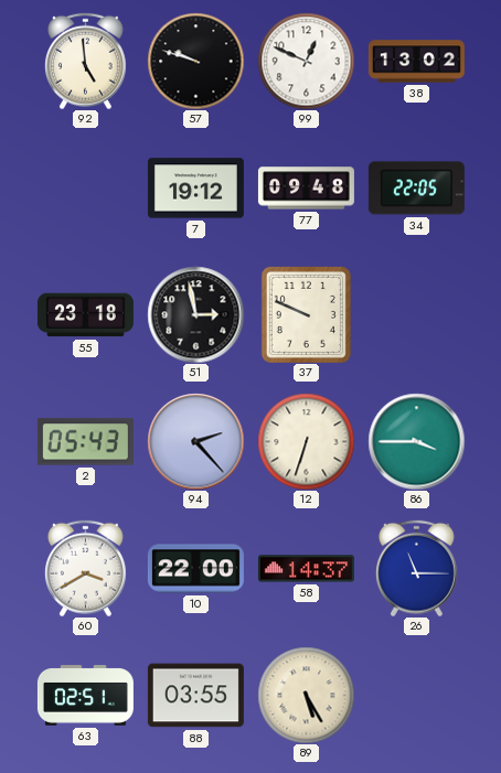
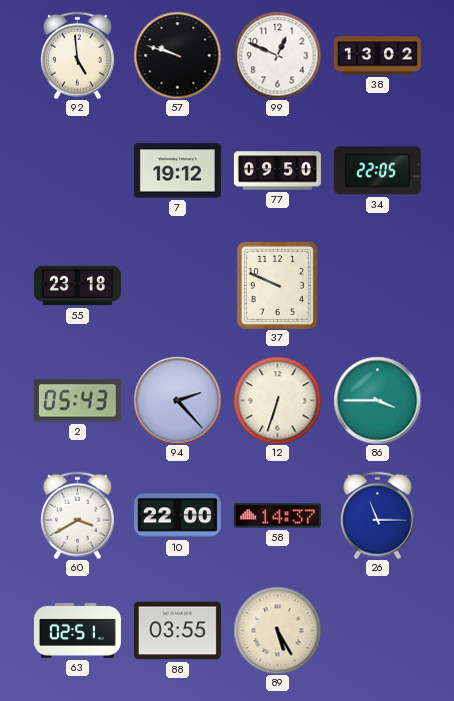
77: 09:48 -> 09:50 (277, 171)
51: 2:58 -> none (195, 314)
